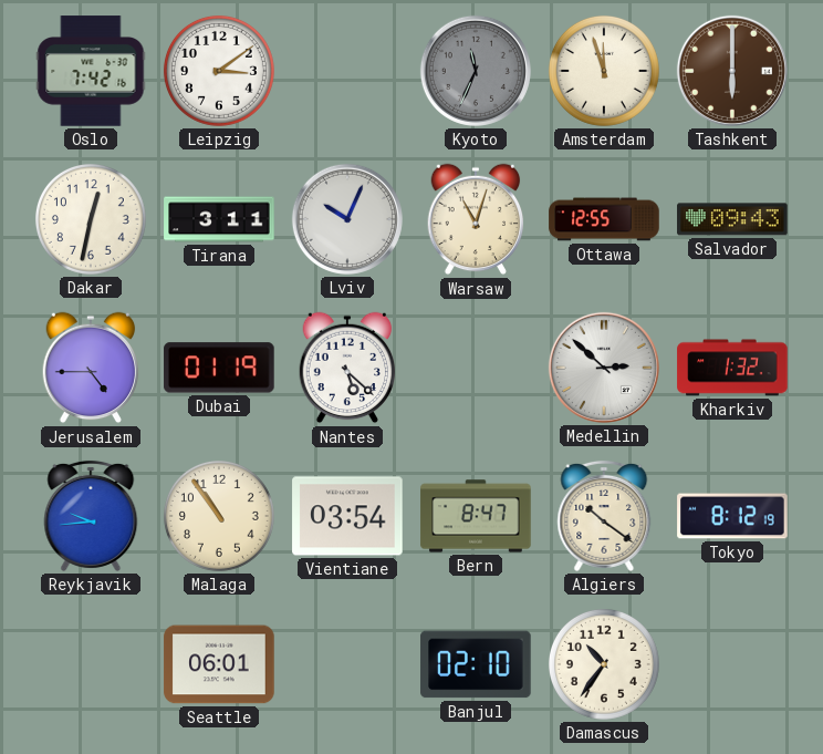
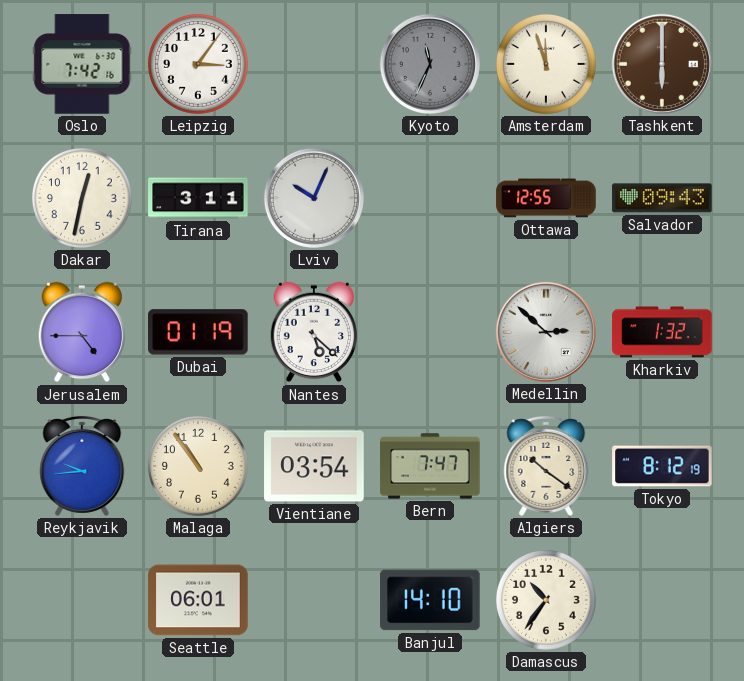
Leipzig: 3:09 -> 3:06 (198, 64)
Warsaw: 11:03 -> none (476, 219)
Bern: 8:47 -> 7:47 (430, 466)
Banjul: 02:10 -> 14:10 (430, 600)
